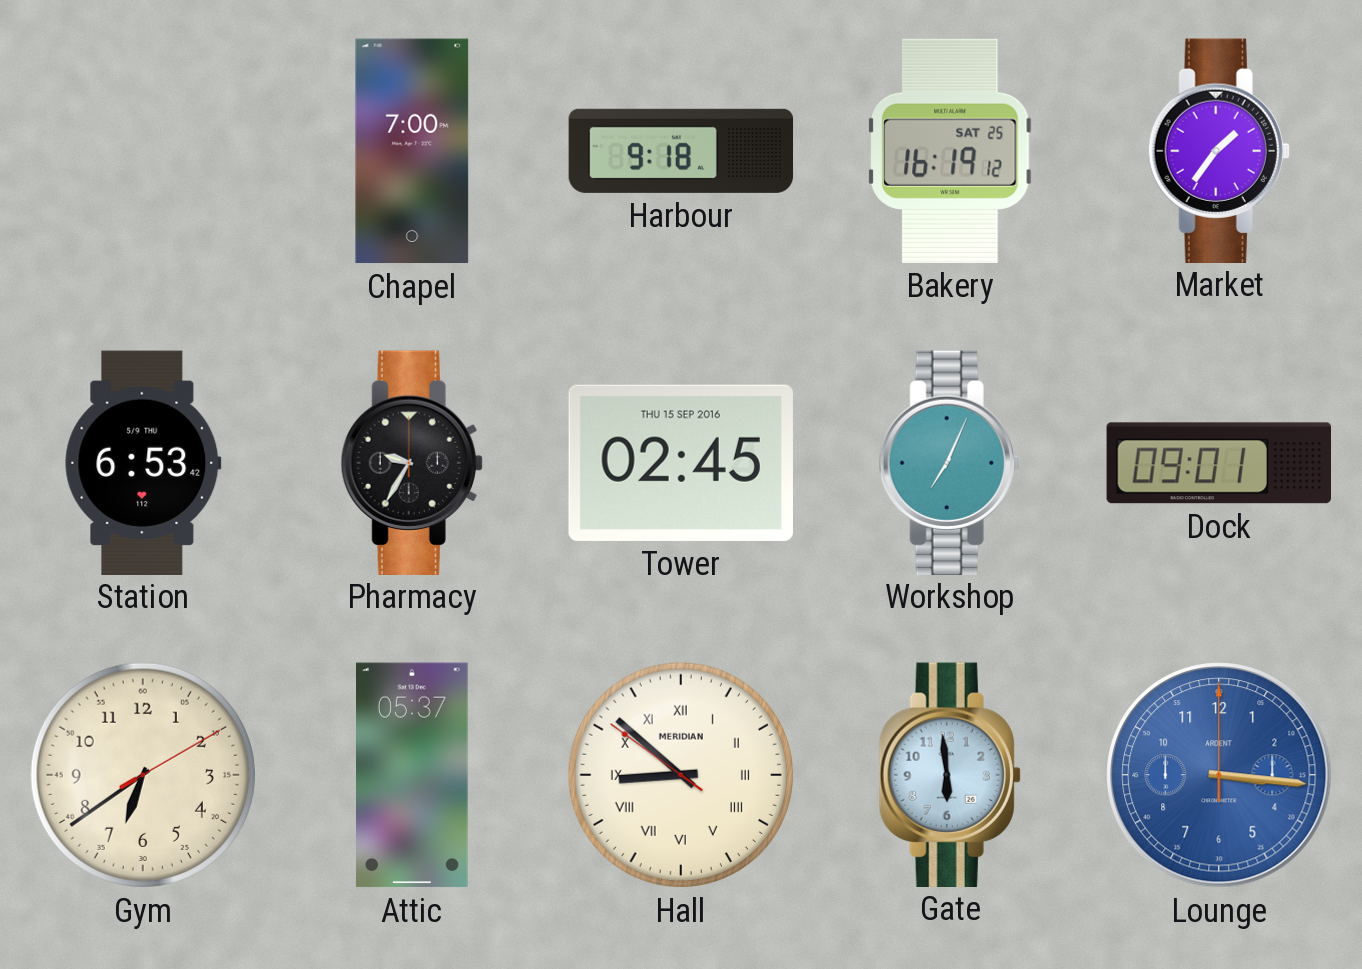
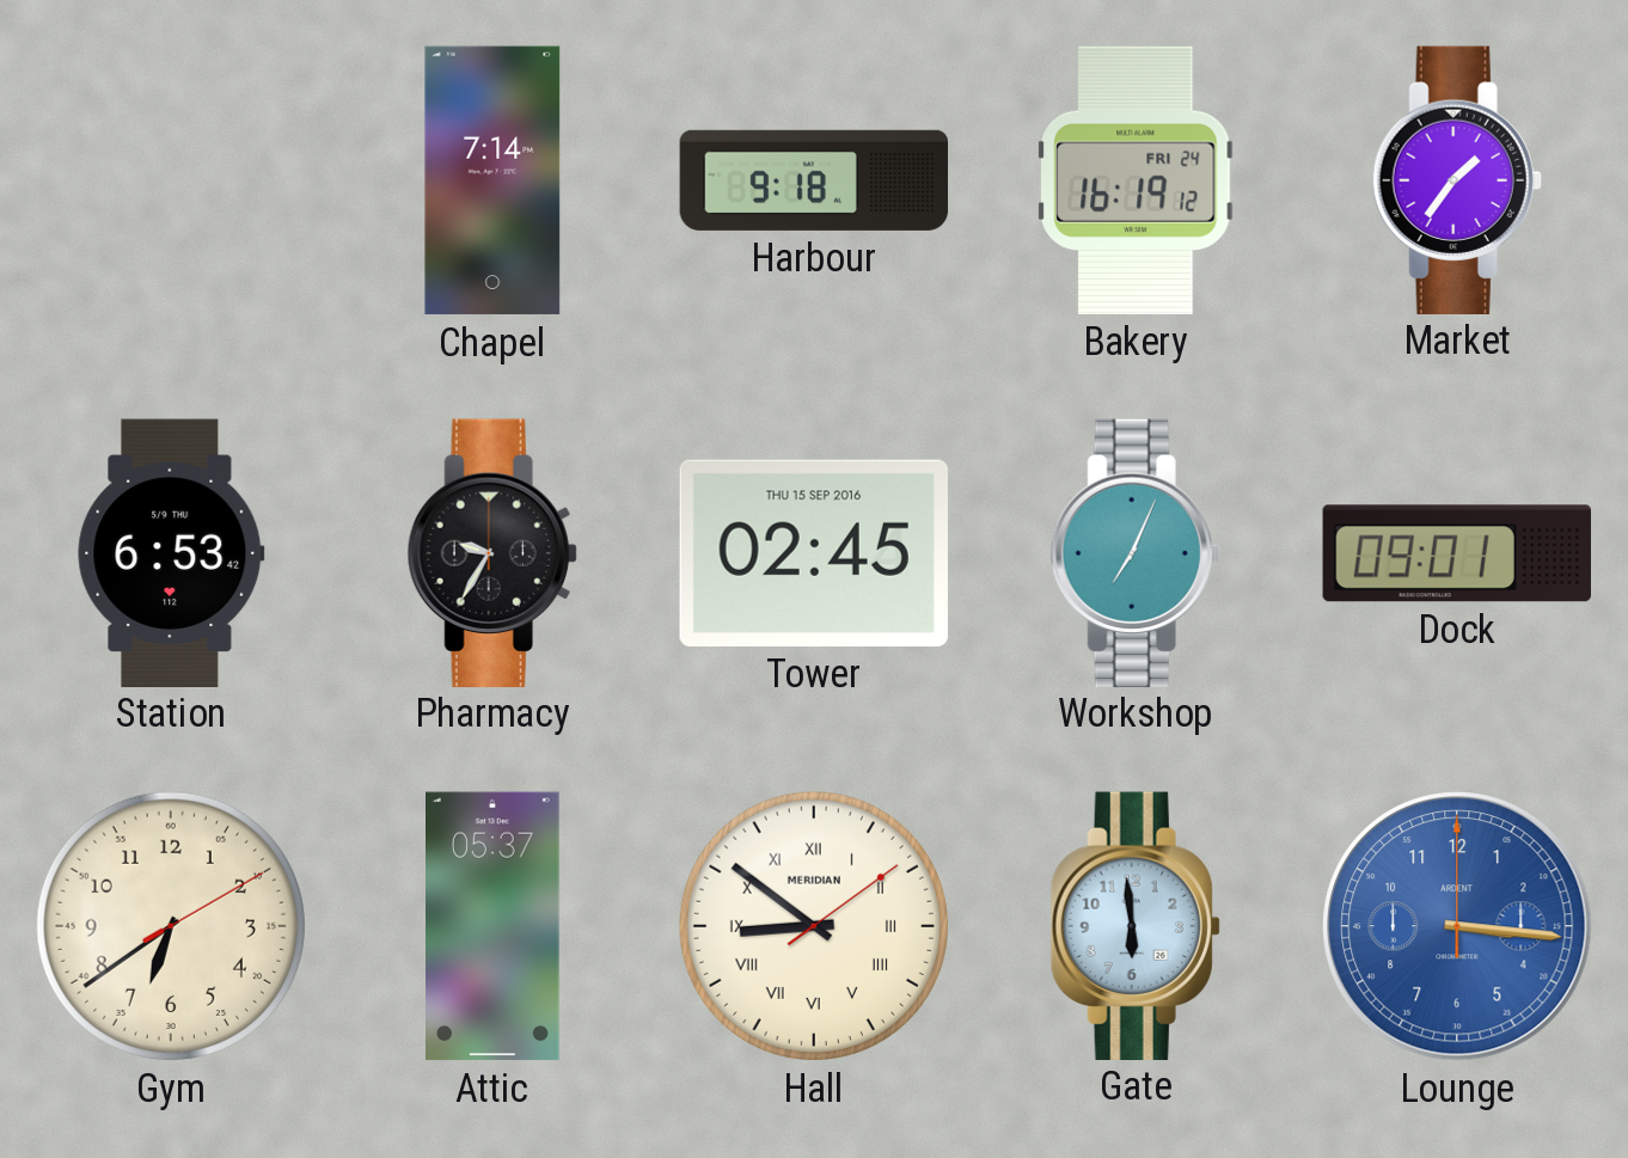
Chapel: 7:00 -> 7:14 (492, 180)
Bakery date: SAT 25 -> FRI 24 (1136, 180)
Hall: 8:51:51 -> 8:51:09 (814, 926)
